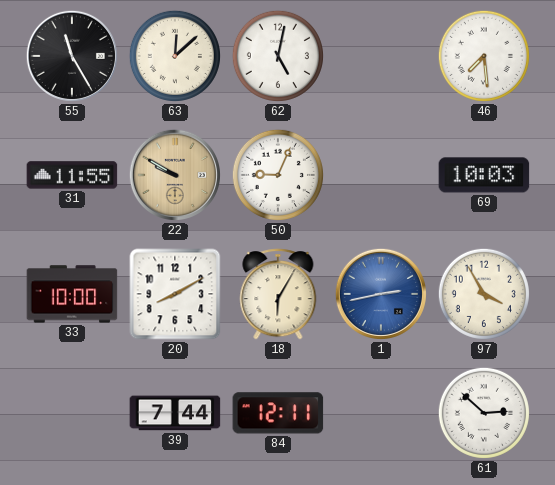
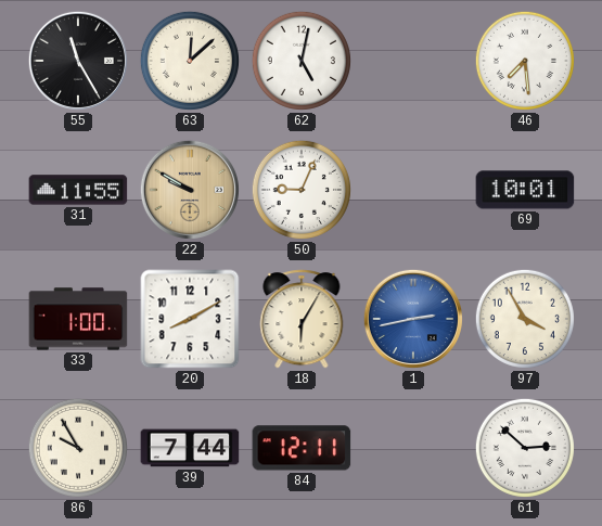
69: 10:03 -> 10:01 (525, 190)
33: 10:00 -> 1:00 (78, 319)
86: none -> 9:55 (78, 448)
